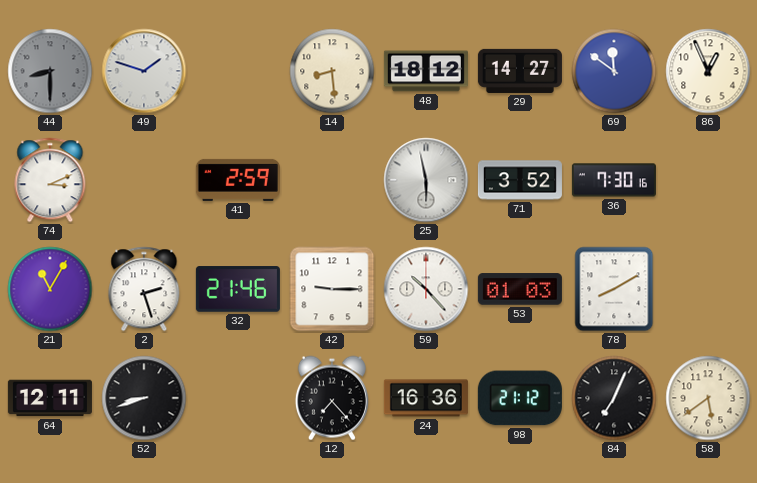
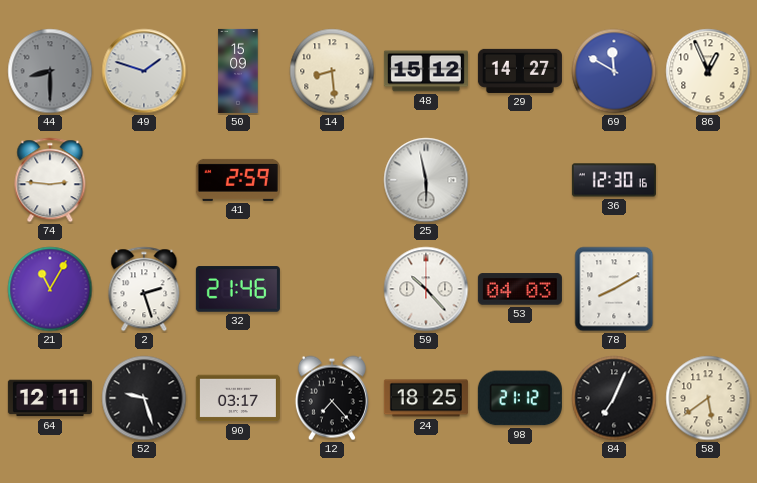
50: none -> 15:09 (238, 71)
48: 18:12 -> 15:12 (426, 71)
69: 11:51 -> 11:50 (614, 71)
74: 3:11 -> 2:46 (50, 180)
71: 3:52 -> none (520, 180)
36: 7:30 -> 12:30 (614, 180)
42: 9:15 -> none (332, 289)
53: 01:03 -> 04:03 (520, 289)
52: 8:42 -> 9:27 (144, 398)
90: none -> 03:17 (238, 398)
24: 16:36 -> 18:25 (426, 398)
